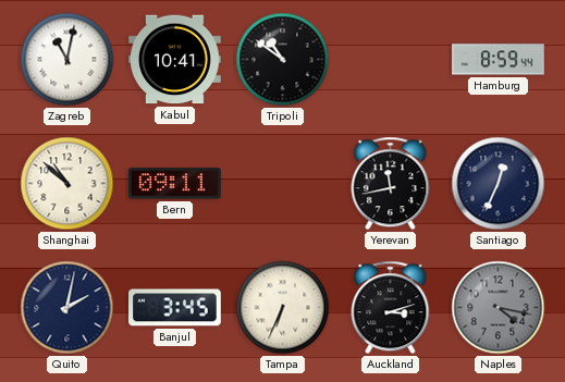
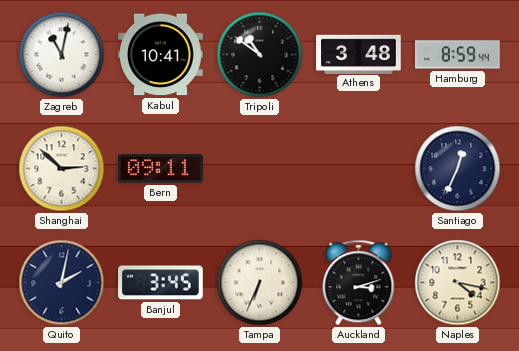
Athens: none -> 3:48 (359, 54)
Shanghai: 10:52 -> 2:52 (62, 169)
Yerevan: 11:43 -> none (391, 184)
Naples dial: grey -> cream (458, 283)
